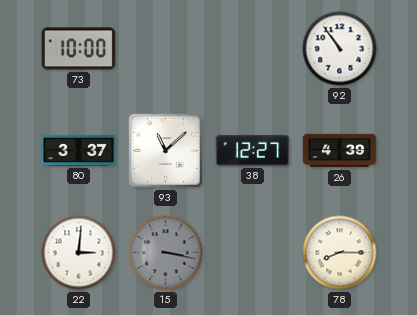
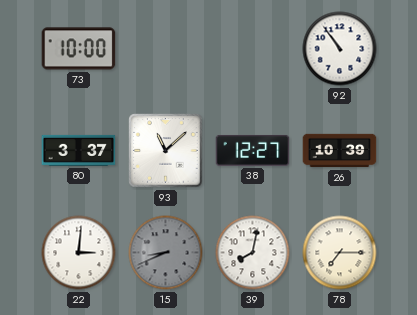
26: 4:39 -> 10:39 (340, 151)
15: 3:17 -> 8:41 (166, 253)
39: none -> 8:02 (253, 253)
78: 8:15 -> 7:15 (340, 253)
